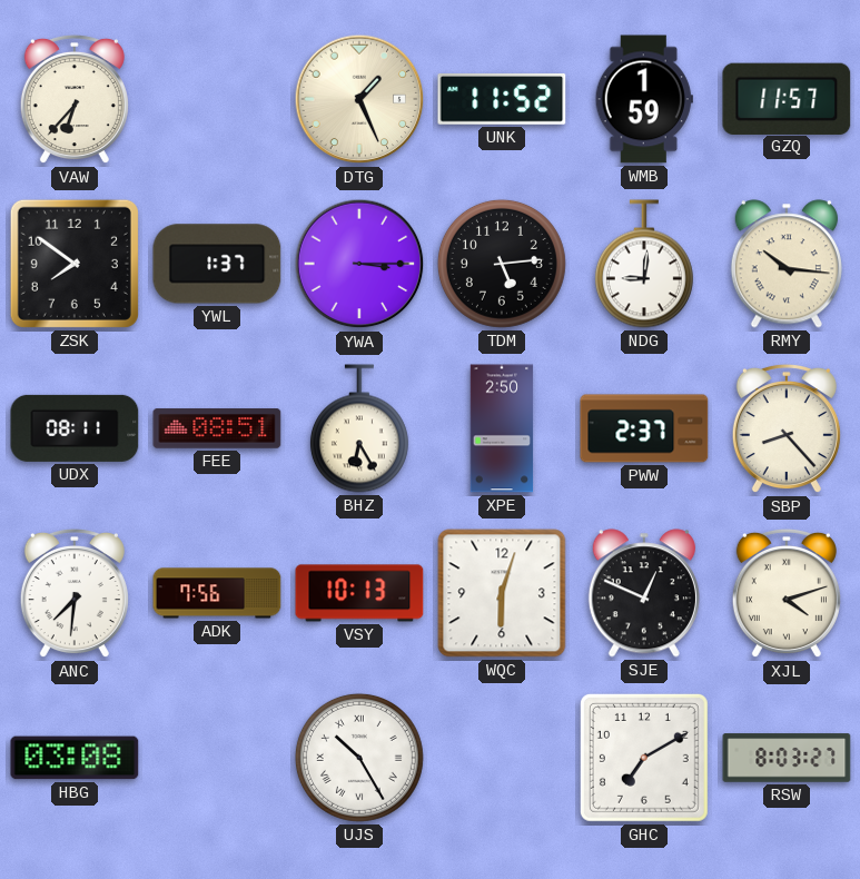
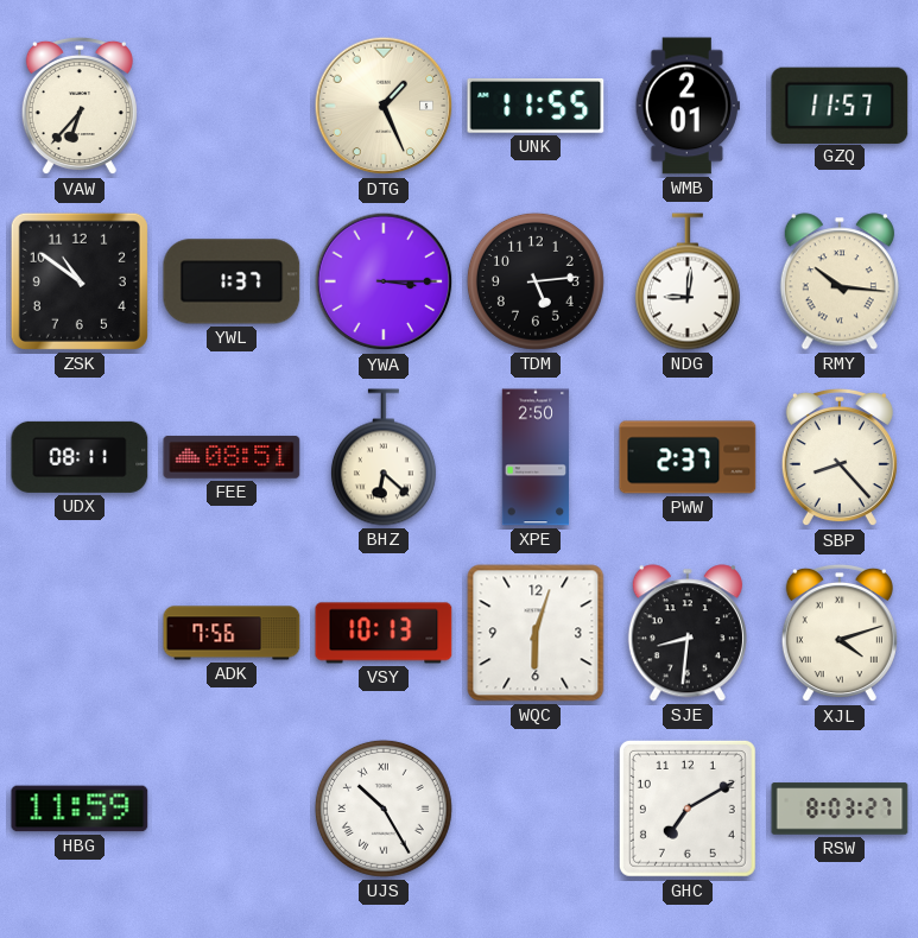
UNK: 11:52 -> 11:55 (536, 107)
WMB: 1:59 -> 2:01 (688, 106)
ZSK: 7:51 -> 10:51 (80, 281)
BHZ: 6:25 -> 6:22 (384, 457)
ANC: 7:31 -> none (75, 593)
SJE: 12:49 -> 8:31 (688, 633)
HBG: 03:08 -> 11:59 (80, 809)
